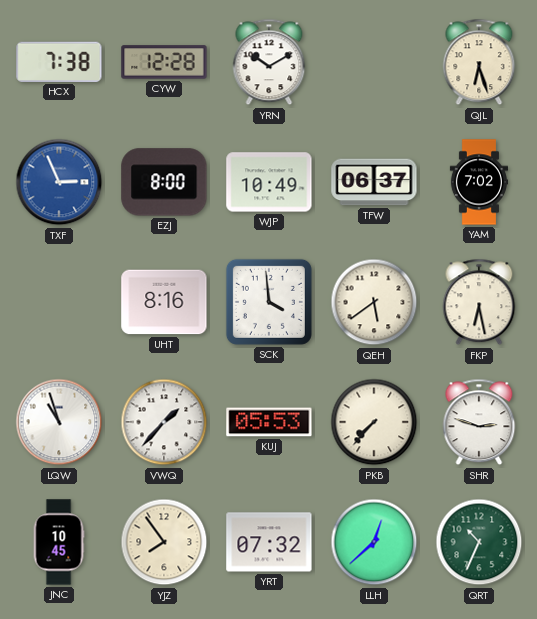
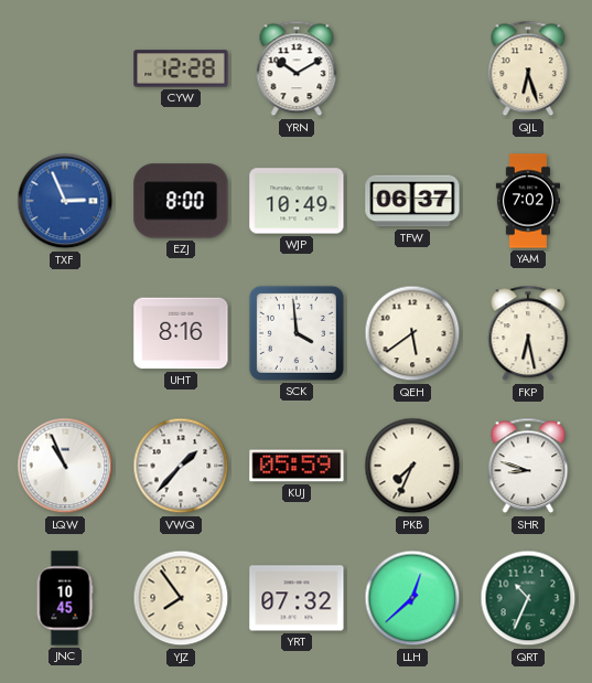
HCX: 7:38 -> none (59, 62)
LQW: 10:57 -> 10:56 (65, 466)
KUJ: 05:53 -> 05:59 (297, 466)
PKB: 7:37 -> 7:34 (412, 466)
SHR: 2:48 -> 8:48 (528, 466)
